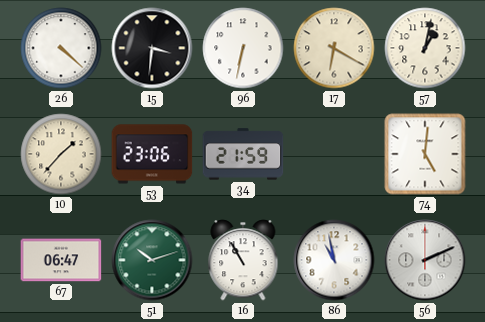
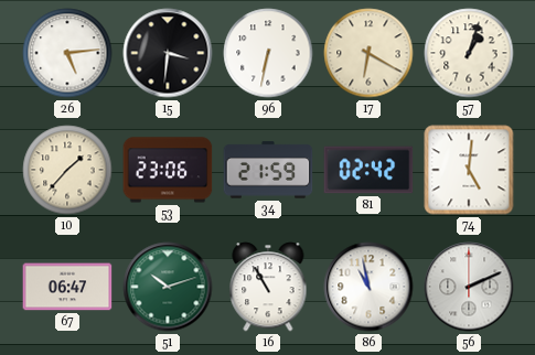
26: 4:22 -> 5:14 (67, 53)
57: 1:02 -> 1:03 (469, 53)
81: none -> 02:42 (368, 170)
